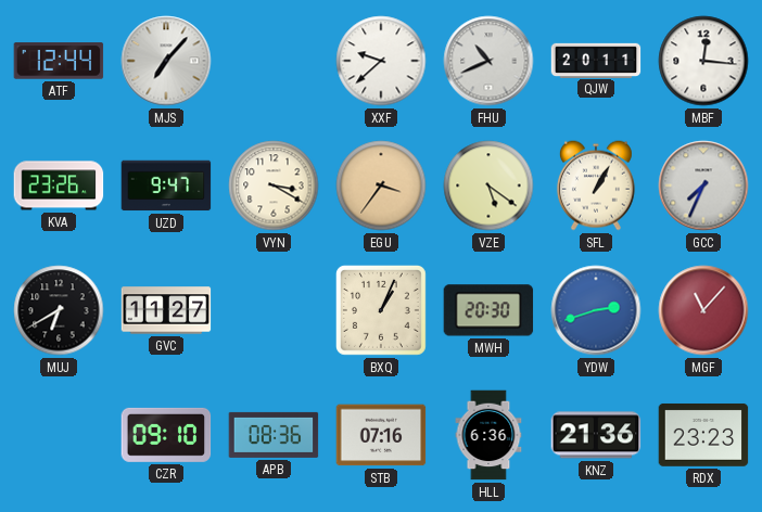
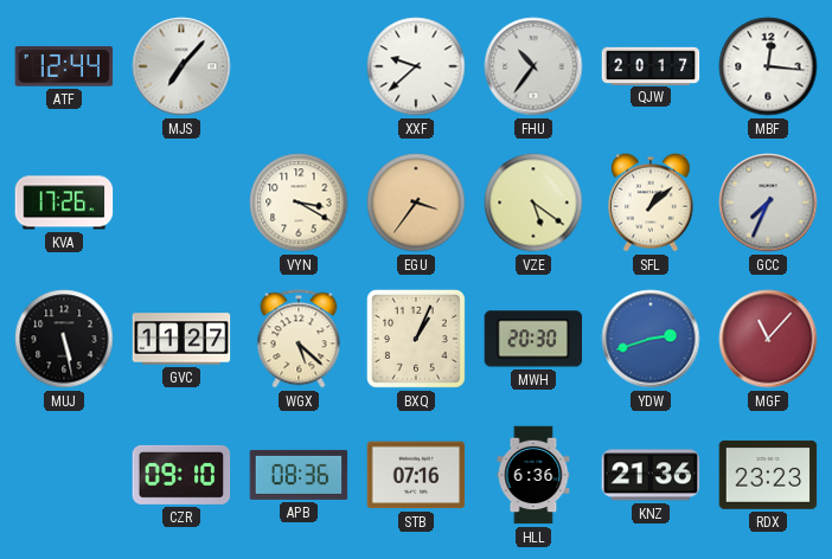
FHU: 10:41 -> 10:36 (533, 66)
QJW: 20:11 -> 20:17 (651, 65)
KVA: 23:26 -> 17:26 (64, 203)
UZD: 9:47 -> none (166, 185)
SFL: 1:05 -> 1:08 (651, 203)
MUJ: 6:40 -> 5:28 (64, 339)
WGX: none -> 5:22 (299, 339)
